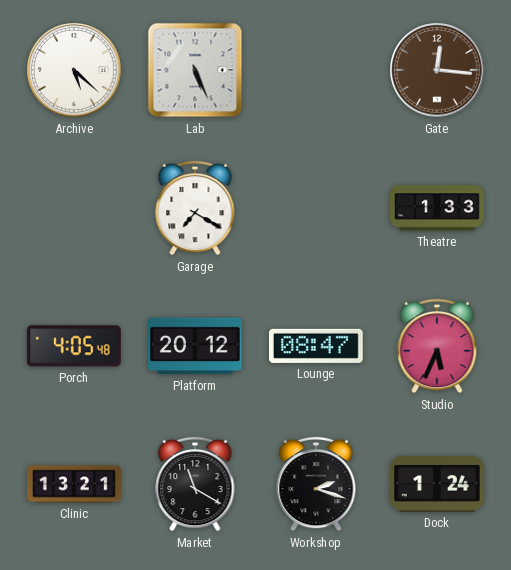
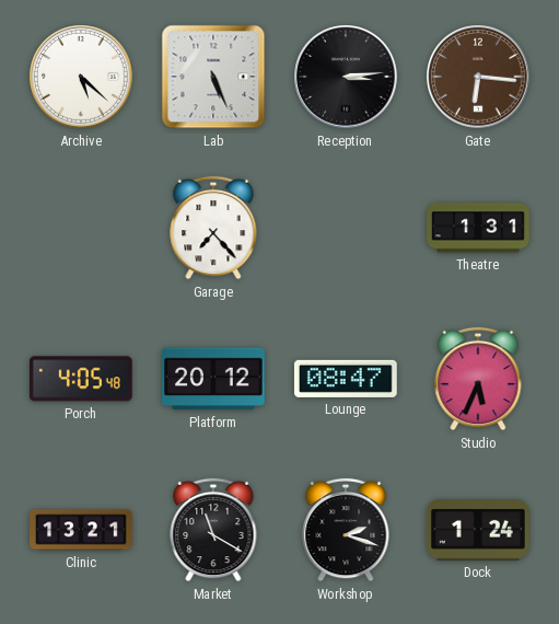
Reception: none -> 3:14 (346, 77)
Gate: 12:16 -> 6:16 (478, 77)
Garage: 7:20 -> 7:23 (213, 228)
Theatre: 1:33 -> 1:31 (479, 228)
